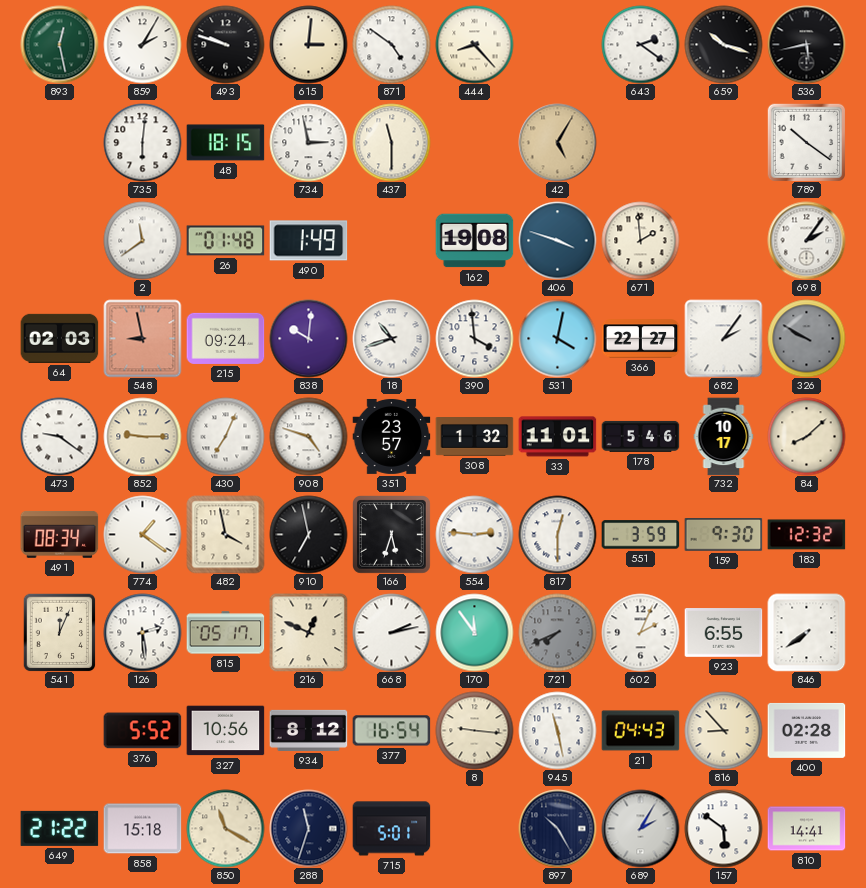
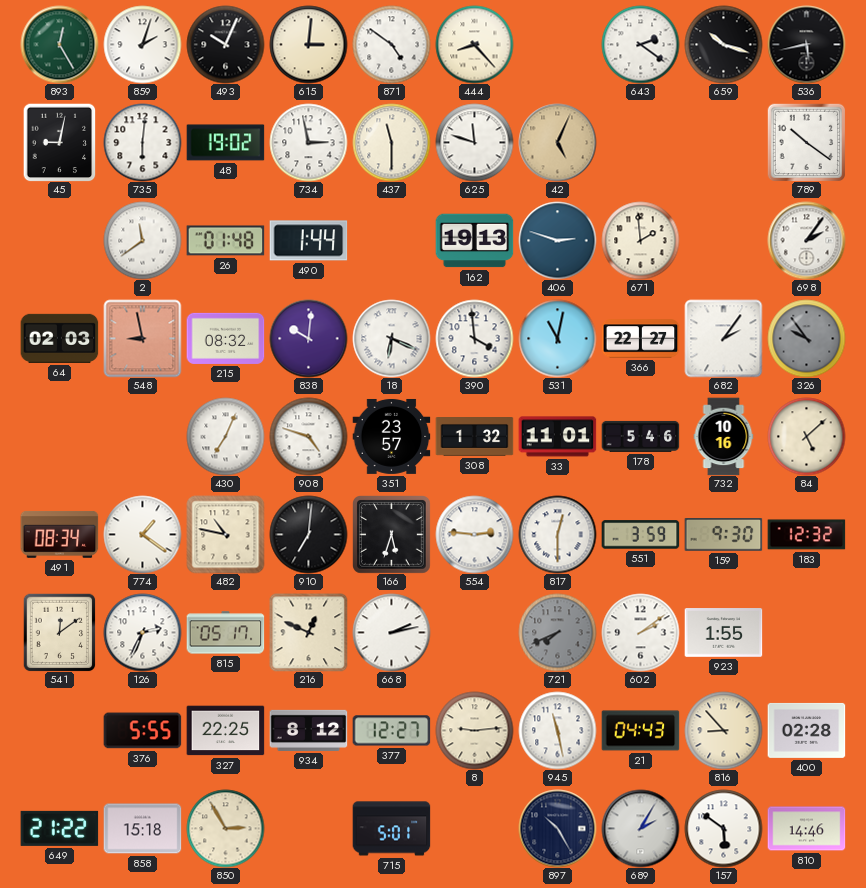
893: 12:28 -> 12:25 (59, 44)
859: 2:05 -> 2:03 (142, 44)
493: 9:48 -> 10:04 (225, 44)
45: none -> 9:02 (60, 142)
48: 18:15 -> 19:02 (225, 143)
625: none -> 11:48 (474, 142)
42: 5:05 -> 5:04 (557, 142)
490: 1:49 -> 1:44 (308, 241)
162: 19:08 -> 19:13 (474, 241)
406: 3:48 -> 2:48 (557, 240)
215: 09:24 -> 08:32 (225, 338)
18: 10:42 -> 6:19 (391, 338)
531: 4:02 -> 11:02 (557, 338)
326: 9:50 -> 9:54 (806, 338)
473: 9:21 -> none (59, 436)
852: 9:15 -> none (142, 436)
732: 10:17 -> 10:16 (724, 436)
84: 8:08 -> 5:08 (806, 436)
482: 3:58 -> 10:47 (225, 534)
910: 6:58 -> 7:01 (308, 534)
541: 12:04 -> 12:09 (60, 632)
126: 2:29 -> 2:34 (142, 632)
170: 11:54 -> none (474, 632)
602: 2:04 -> 2:09 (640, 632)
923: 6:55 -> 1:55 (723, 633)
846: 7:39 -> none (806, 632)
376: 5:52 -> 5:55 (142, 731)
327: 10:56 -> 22:25 (225, 731)
377: 16:54 -> 12:27 (391, 731)
8: 9:16 -> 9:14 (474, 730)
850: 11:20 -> 2:55 (225, 828)
288: 11:33 -> none (308, 828)
810: 14:41 -> 14:46 (806, 829)
